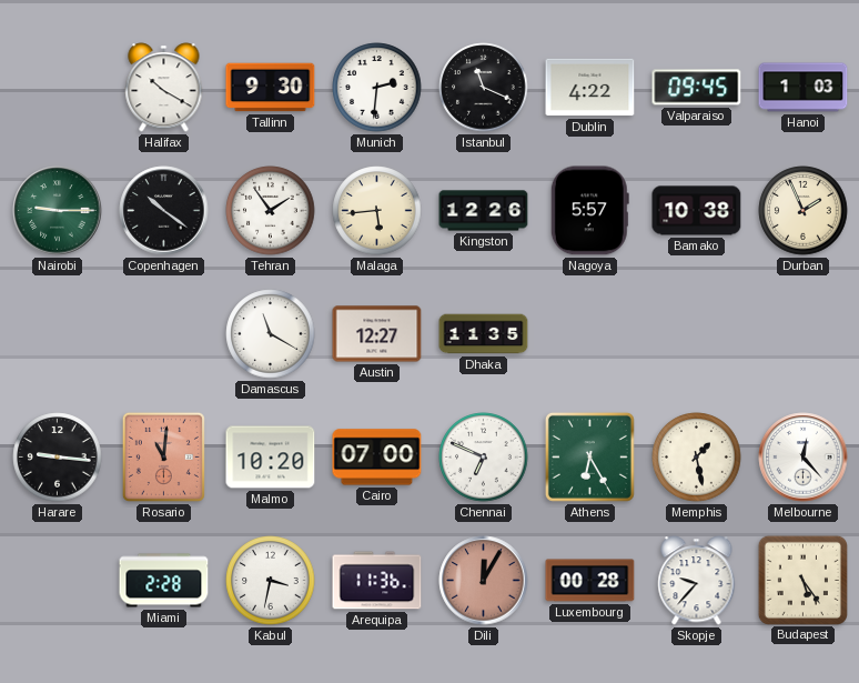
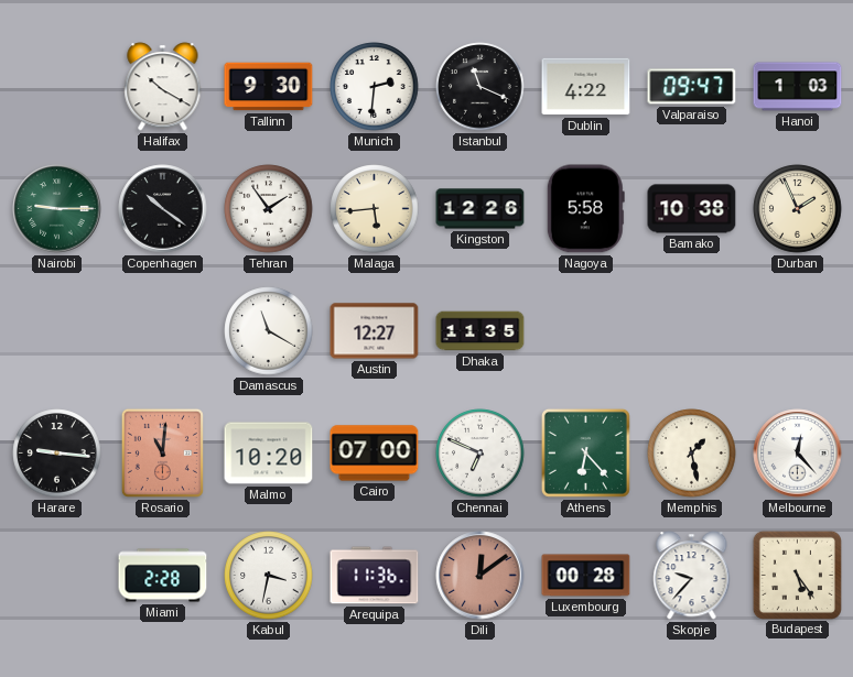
Valparaiso: 09:45 -> 09:47 (692, 87)
Nagoya: 5:57 -> 5:58 (585, 209)
Athens: 6:25 -> 6:23 (585, 452)
Dili: 12:05 -> 12:09 (481, 576)
